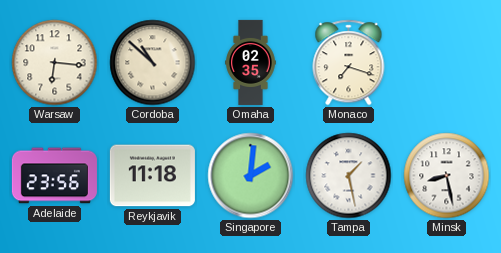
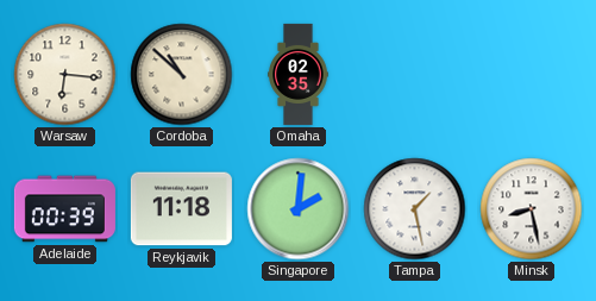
Monaco: 7:18 -> none (349, 63)
Adelaide: 23:56 -> 00:39 (64, 209)
